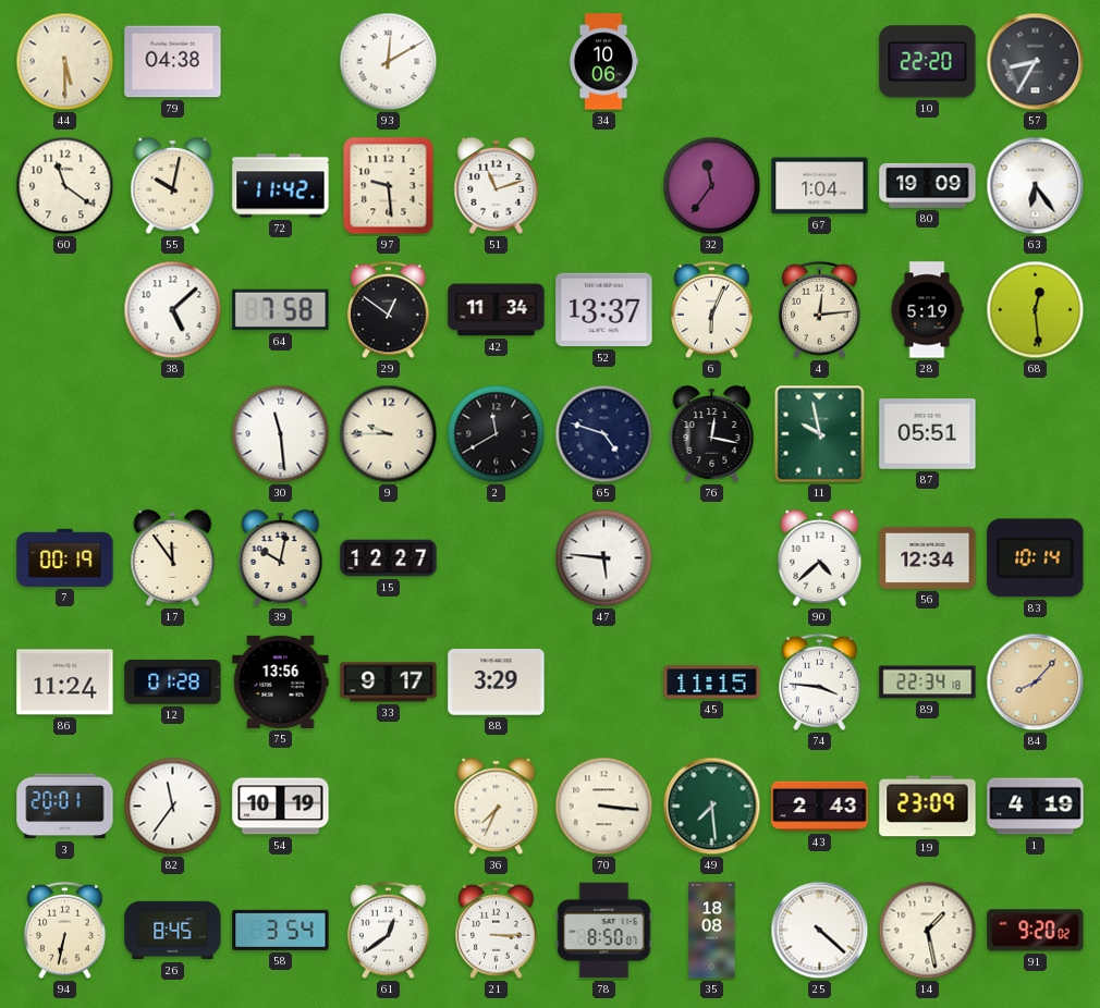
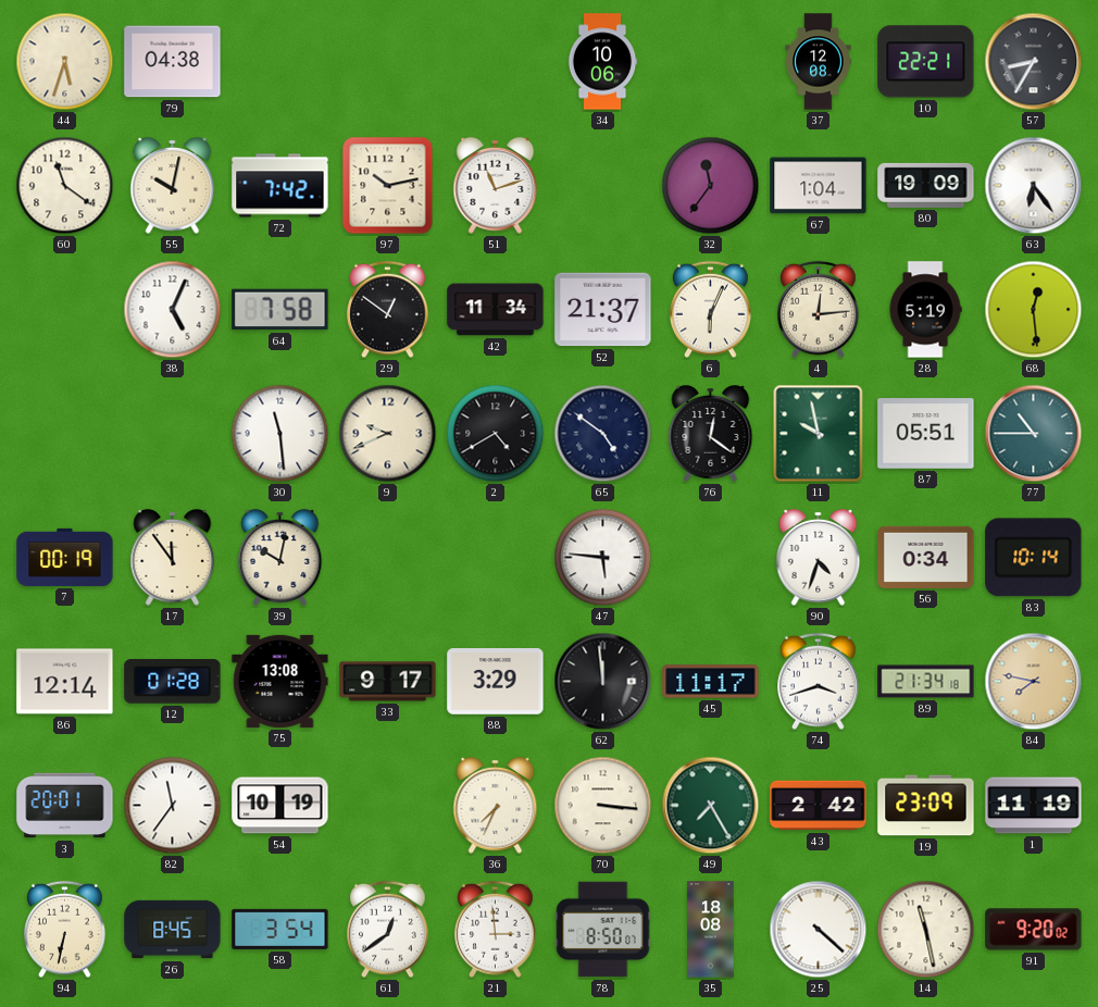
44: 5:30 -> 5:33 (65, 62)
93: 12:10 -> none (389, 62)
37: none -> 12:08 (819, 62)
10: 22:20 -> 22:21 (926, 62)
72: 11:42 -> 7:42 (280, 186)
97: 9:29 -> 10:13 (388, 186)
38: 5:08 -> 5:04 (173, 310)
52: 13:37 -> 21:37 (603, 310)
9: 9:45 -> 9:41 (388, 434)
2: 11:40 -> 4:40 (496, 434)
65: 4:48 -> 4:51 (603, 434)
76: 12:17 -> 12:21 (711, 433)
77: none -> 10:45 (1034, 434)
15: 12:27 -> none (389, 558)
90: 4:38 -> 4:33 (819, 557)
56: 12:34 -> 0:34 (926, 557)
86: 11:24 -> 12:14 (65, 682)
75: 13:56 -> 13:08 (280, 681)
62: none -> 11:59 (603, 682)
45: 11:15 -> 11:17 (711, 682)
74: 3:46 -> 3:42 (819, 682)
89: 22:34 -> 21:34 (926, 682)
84: 8:07 -> 7:47 (1034, 682)
49: 7:29 -> 7:25 (711, 806)
43: 2:43 -> 2:42 (819, 806)
1: 4:19 -> 11:19 (1034, 806)
21: 3:15 -> 2:59 (496, 930)
14: 1:28 -> 11:28 (926, 930)
